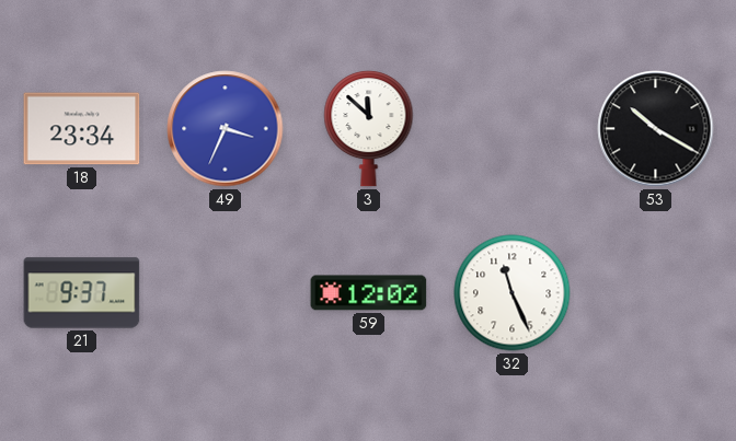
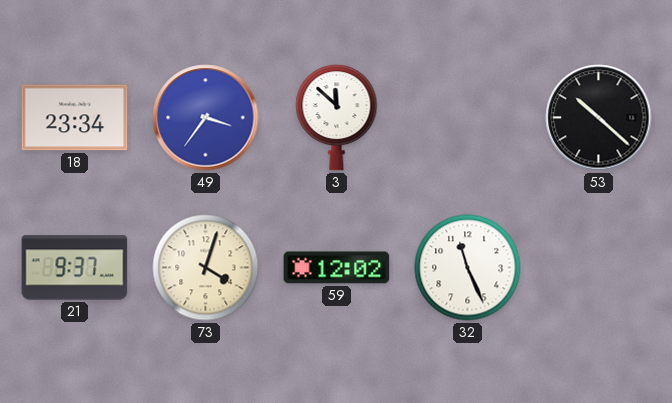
49: 3:34 -> 3:36 (206, 118)
53: 10:20 -> 10:22 (599, 118)
73: none -> 4:03 (206, 268)
